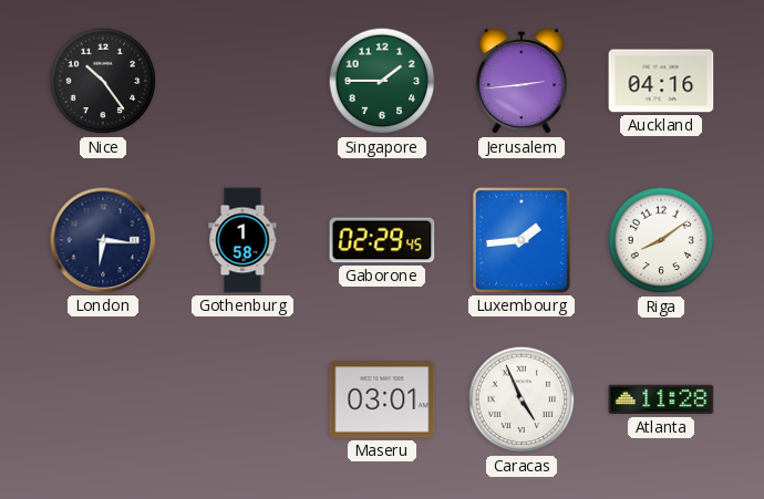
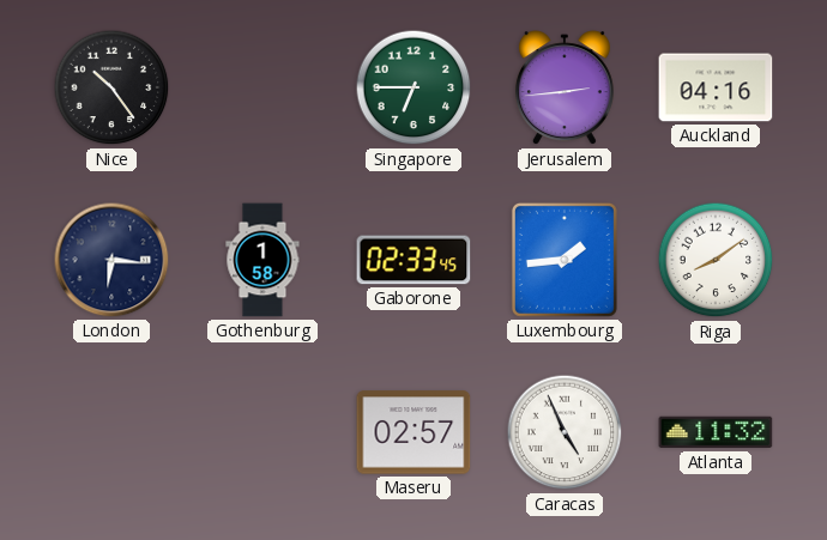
Singapore: 1:45 -> 6:45 (413, 87)
Gaborone: 02:29 -> 02:33 (413, 260)
Maseru: 03:01 -> 02:57 (413, 432)
Atlanta: 11:28 -> 11:32 (716, 432)
